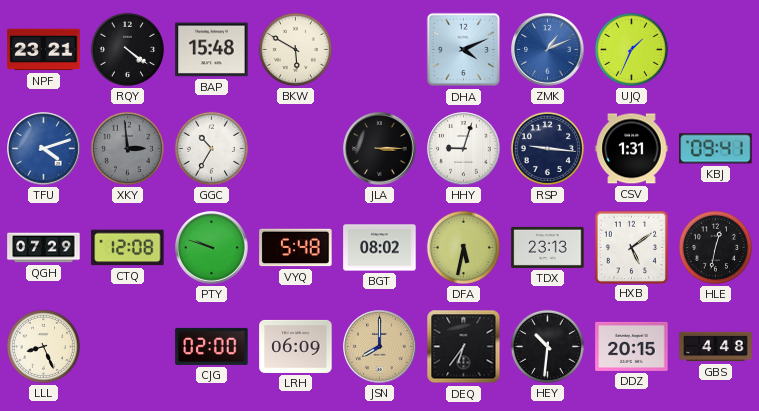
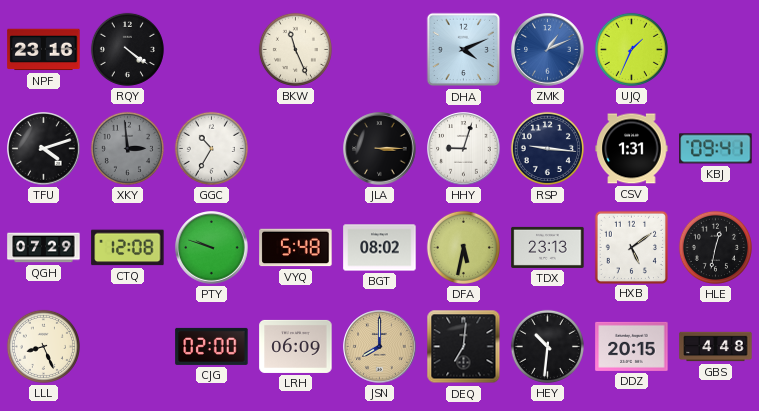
NPF: 23:21 -> 23:16 (44, 50)
BAP: 15:48 -> none (212, 50)
BKW: 5:50 -> 11:26 (295, 49)
TFU dial: blue -> black (44, 149)
DEQ: 6:36 -> 7:01 (464, 347)
